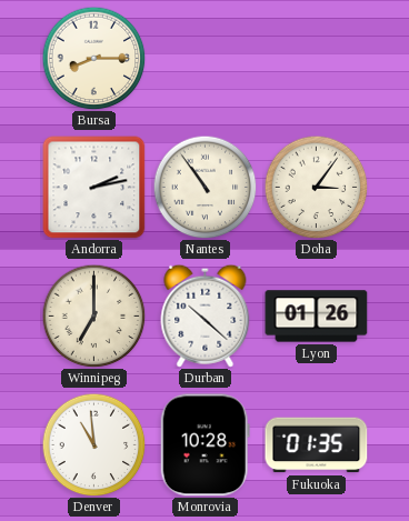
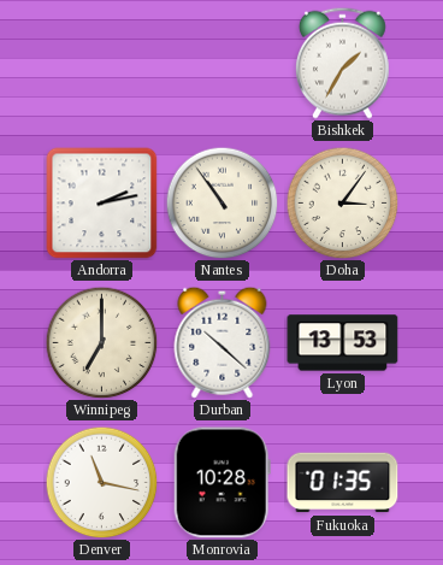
Bursa: 8:15 -> none (93, 58)
Bishkek: none -> 1:35 (342, 63)
Lyon: 01:26 -> 13:53 (343, 343)
Denver: 10:59 -> 11:17 (101, 482)
